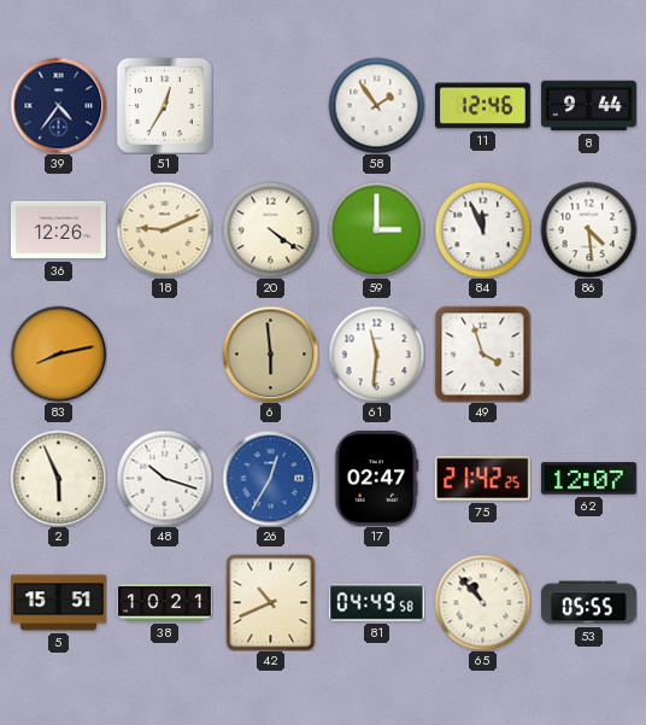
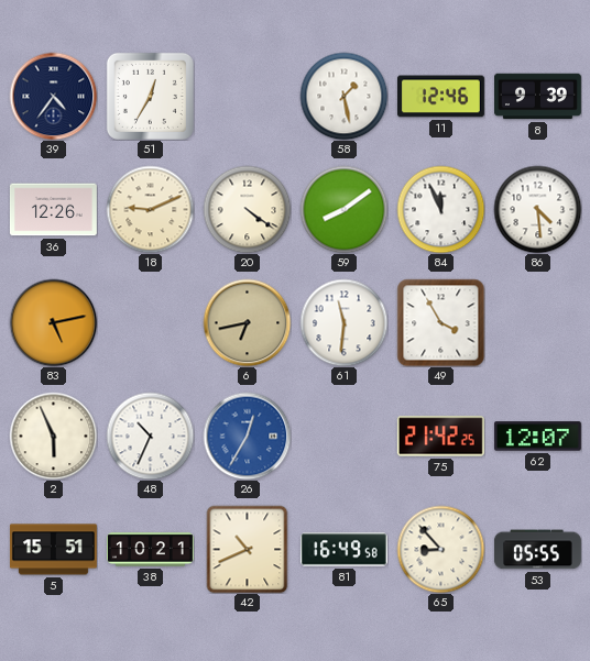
58: 1:54 -> 1:28 (343, 96)
8: 9:44 -> 9:39 (538, 97)
59: 3:00 -> 8:09 (343, 209)
83: 8:13 -> 5:13 (53, 322)
6: 5:59 -> 6:43 (247, 322)
49: 3:57 -> 3:55 (440, 322)
48: 10:18 -> 10:34 (150, 436)
17: 02:47 -> none (377, 478)
81: 04:49 -> 16:49 (343, 550)
65: 10:53 -> 8:53 (440, 549)
